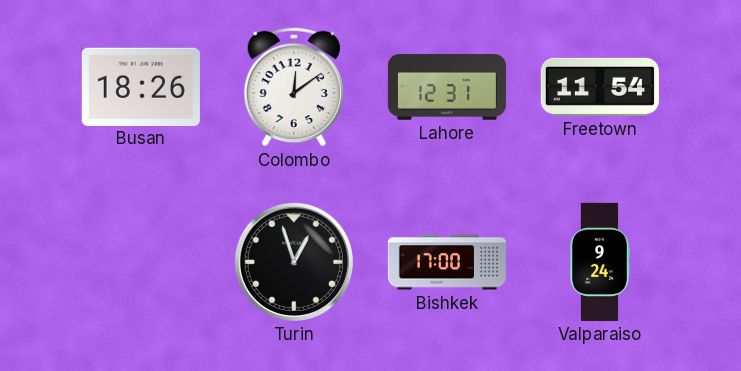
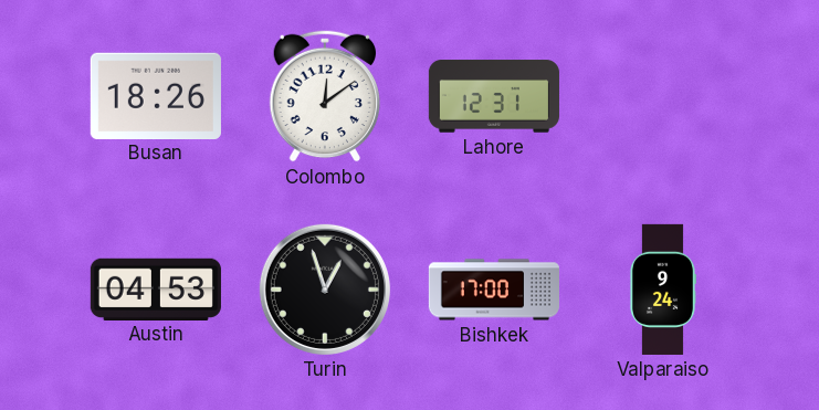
Freetown: 11:54 -> none (600, 87)
Austin: none -> 04:53 (156, 288)
